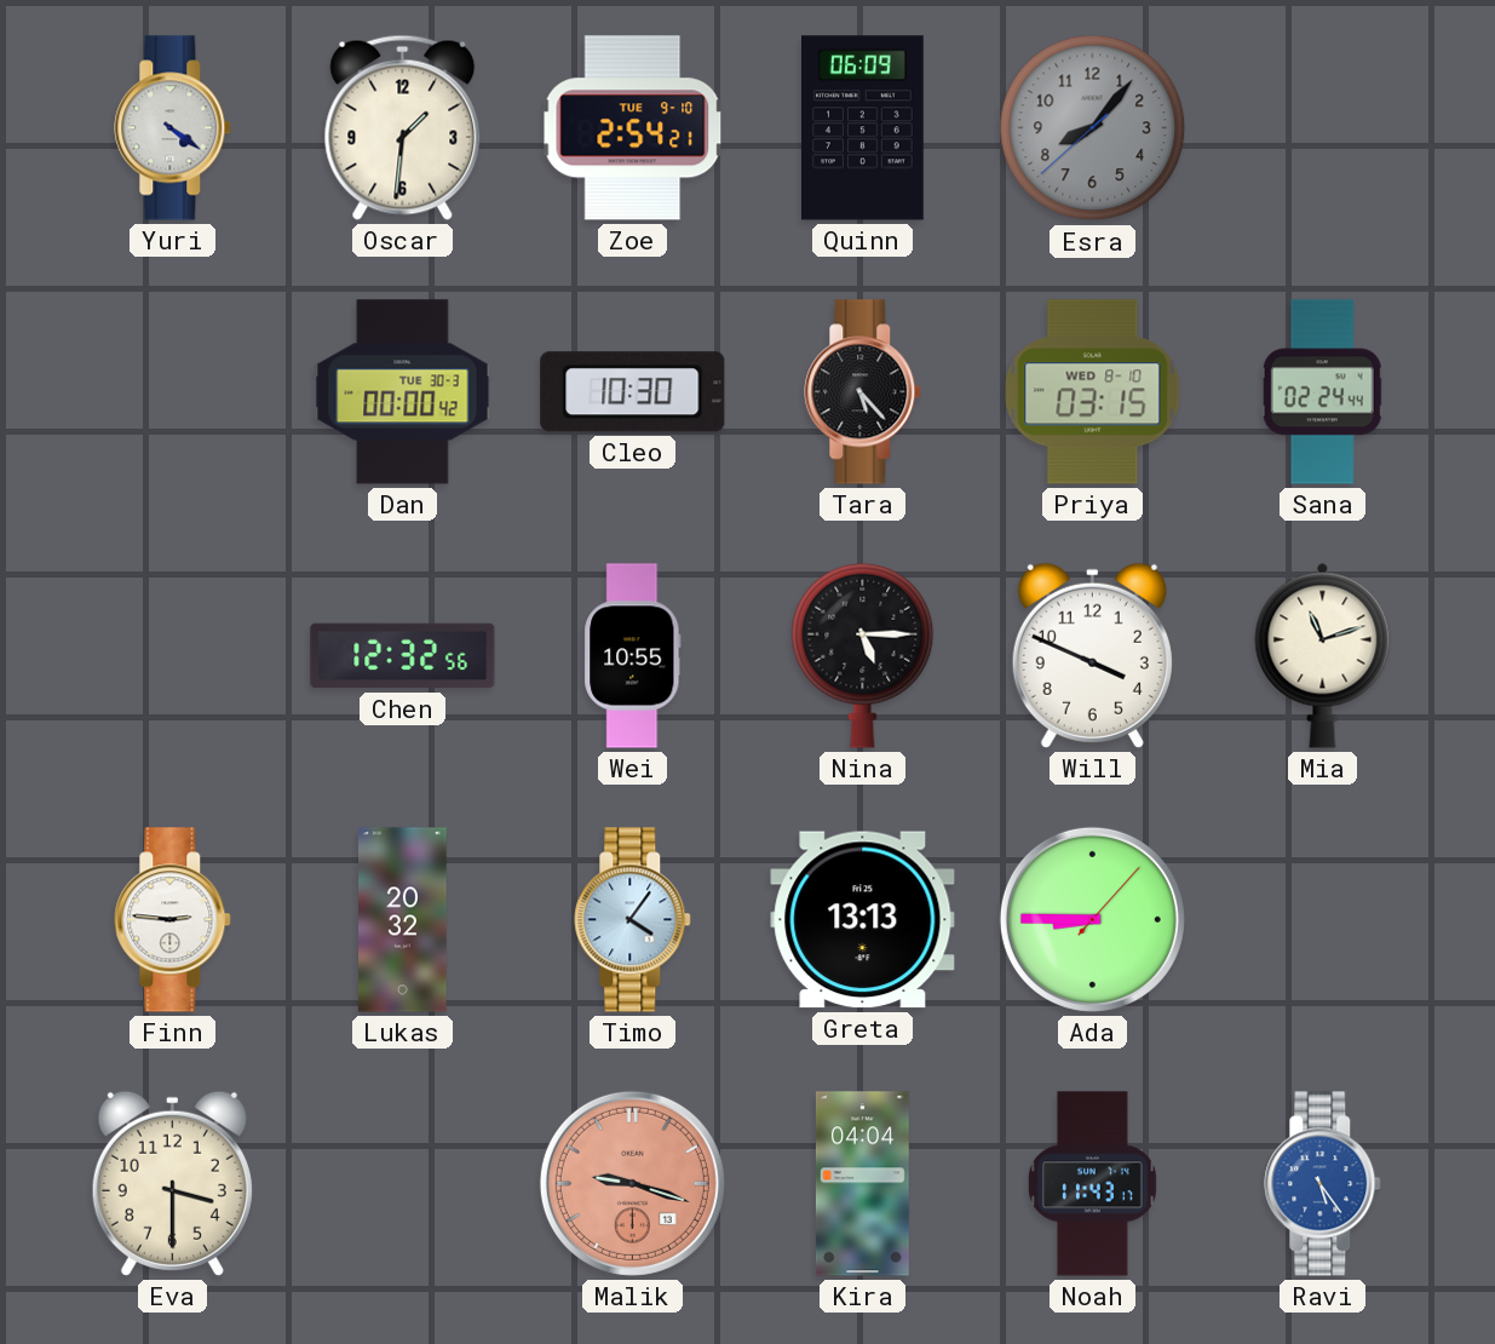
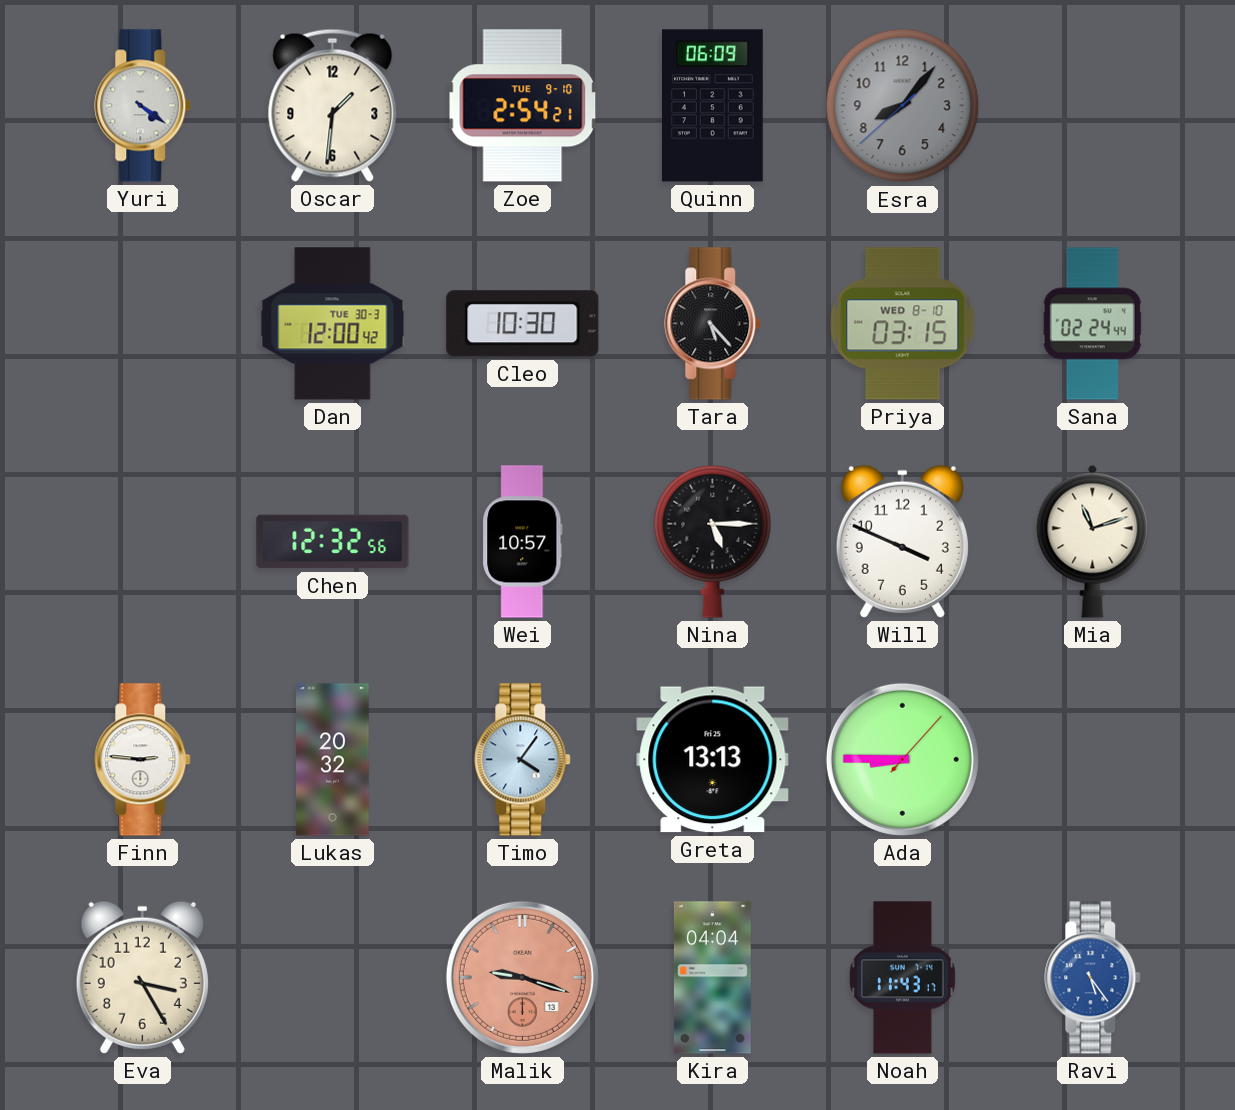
Dan: 00:00 -> 12:00 (333, 324)
Wei: 10:55 -> 10:57 (523, 542)
Eva: 3:30 -> 3:25 (142, 977)
